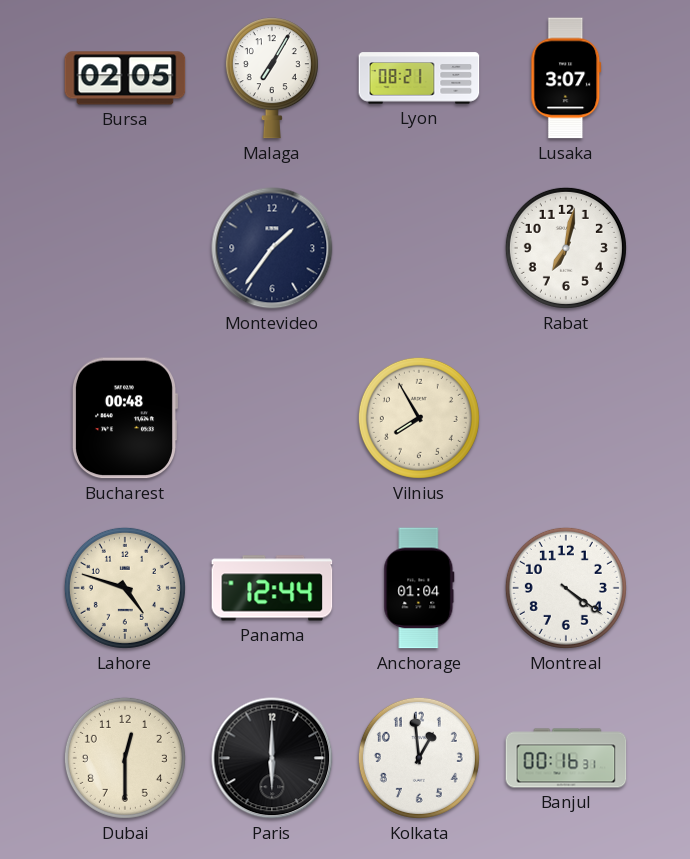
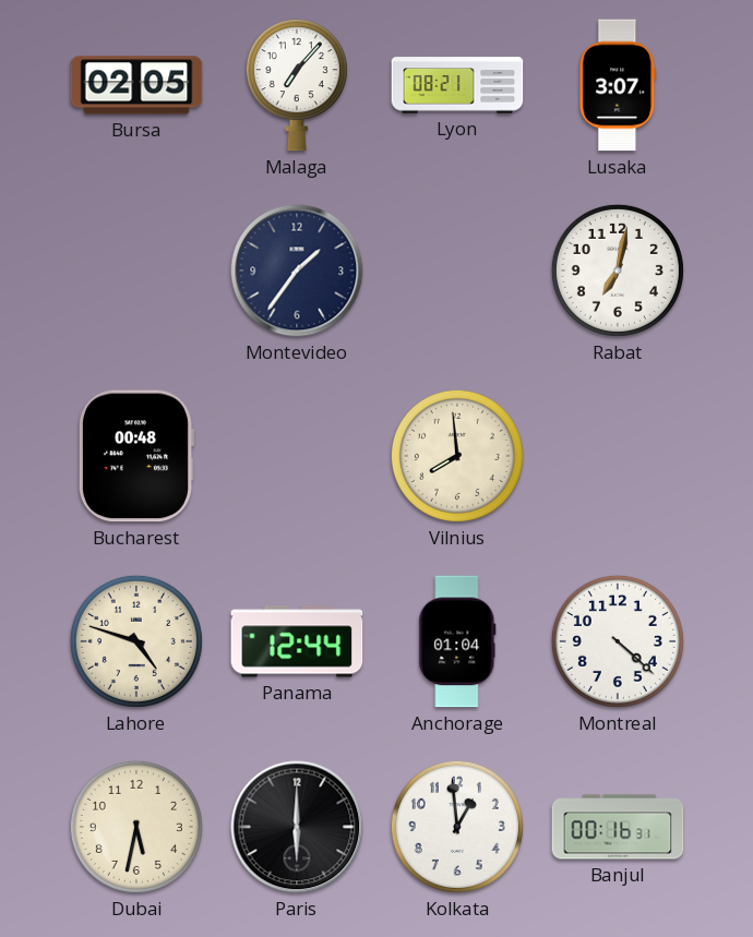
Malaga: 7:05 -> 7:07 (297, 85)
Vilnius: 7:55 -> 7:59 (457, 456)
Montreal: 4:21 -> 4:22 (618, 641)
Dubai: 12:30 -> 5:32 (136, 827)
